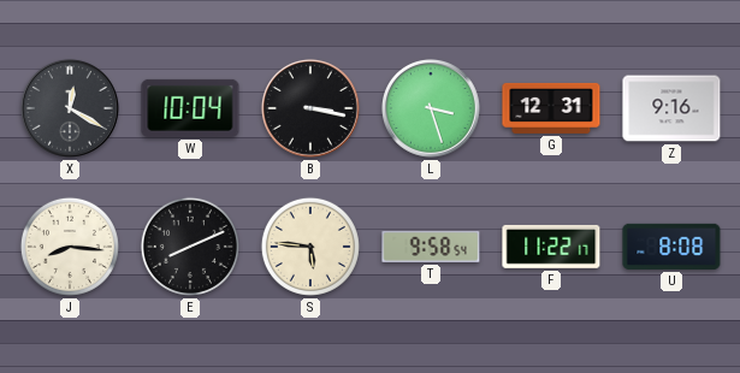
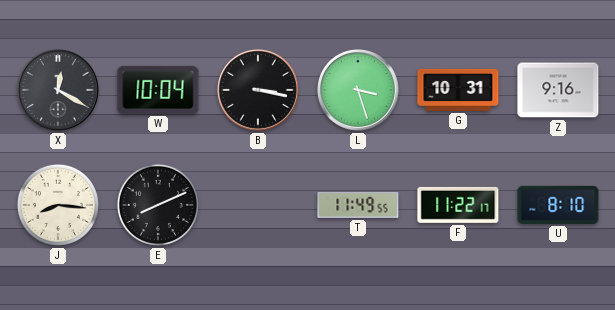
G: 12:31 -> 10:31 (458, 90)
S: 5:46 -> none (310, 247)
T: 9:58 -> 11:49 (358, 205)
U: 8:08 -> 8:10 (558, 205)
